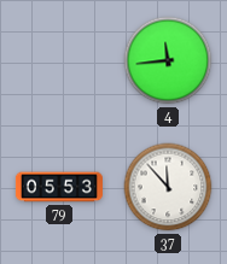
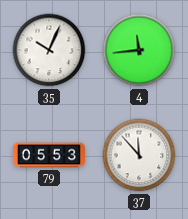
35: none -> 10:04 (49, 50)
